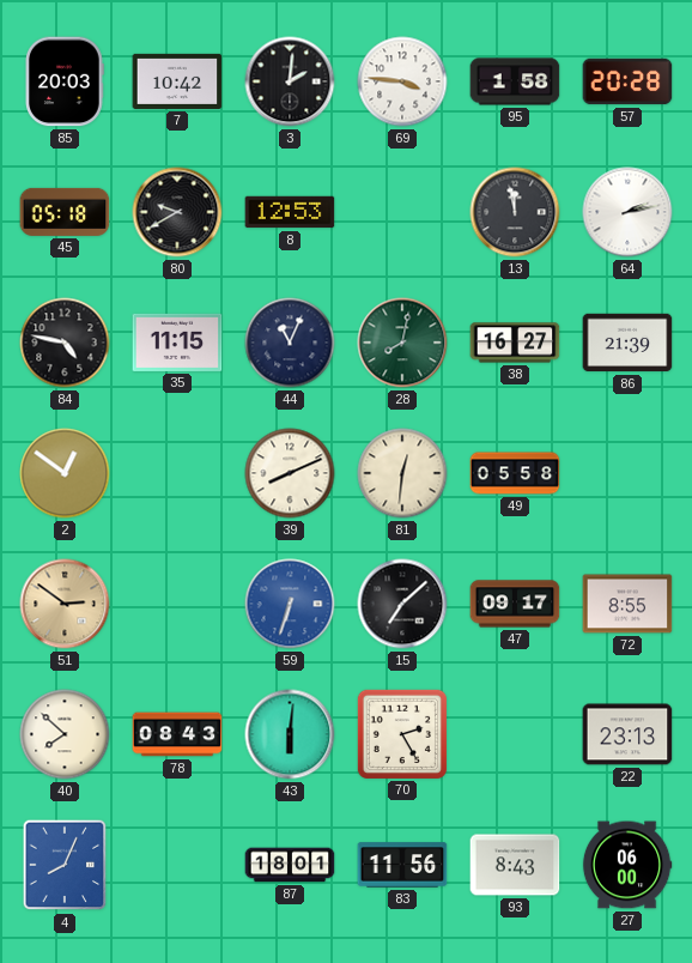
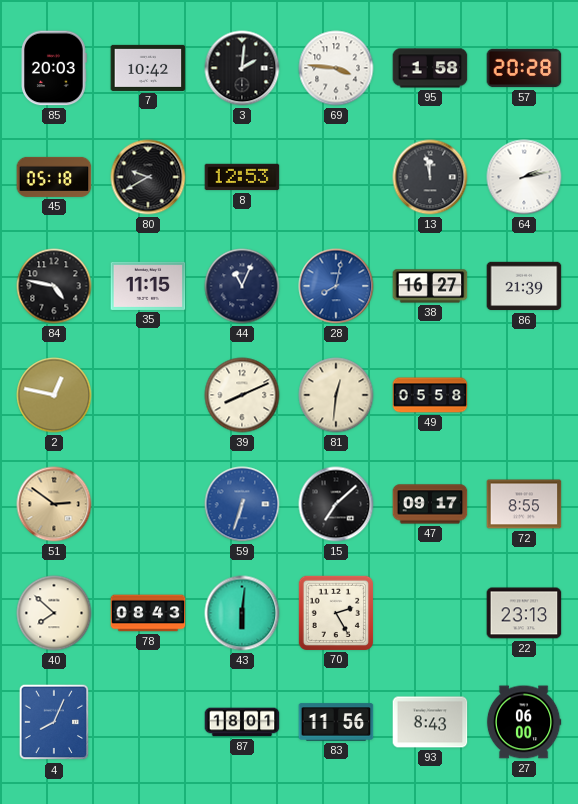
28 dial: green -> blue (336, 286)
2: 12:51 -> 12:47 (54, 395)
